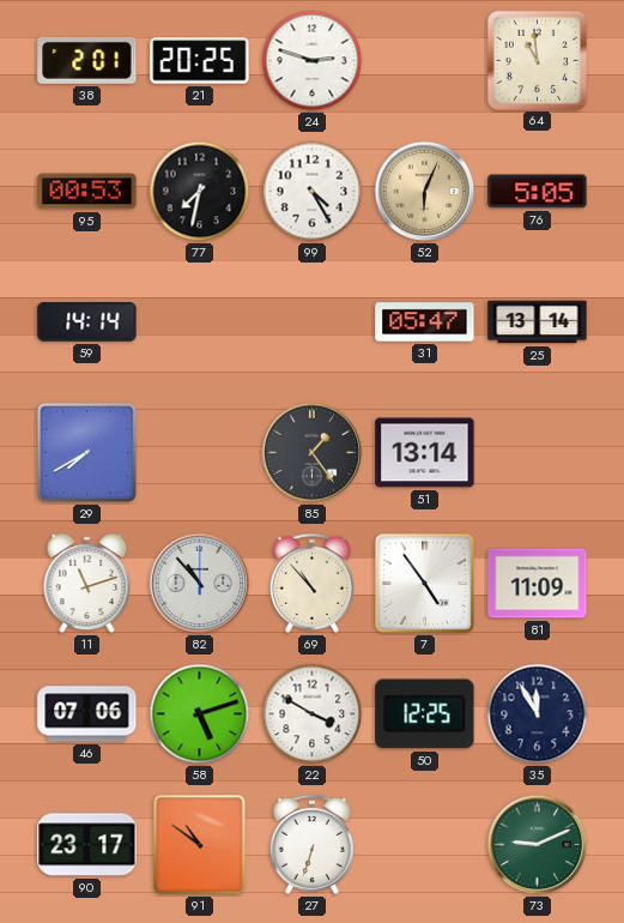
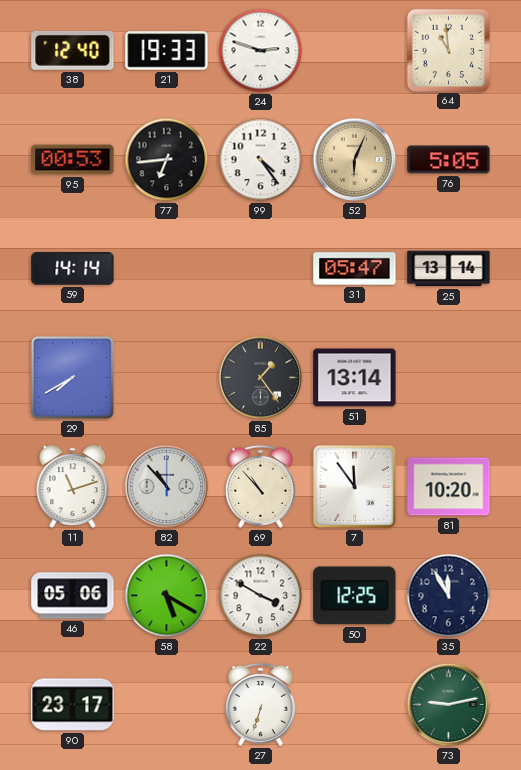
38: 2:01 -> 12:40 (73, 50)
21: 20:25 -> 19:33 (167, 51)
77: 7:32 -> 6:44 (167, 160)
99: 4:25 -> 4:24 (261, 160)
7: 4:54 -> 11:54 (354, 486)
81: 11:09 -> 10:20 (449, 487)
46: 07:06 -> 05:06 (73, 596)
58: 5:12 -> 5:20 (167, 596)
91: 10:51 -> none (200, 845)
73: 9:11 -> 9:13 (449, 705)
